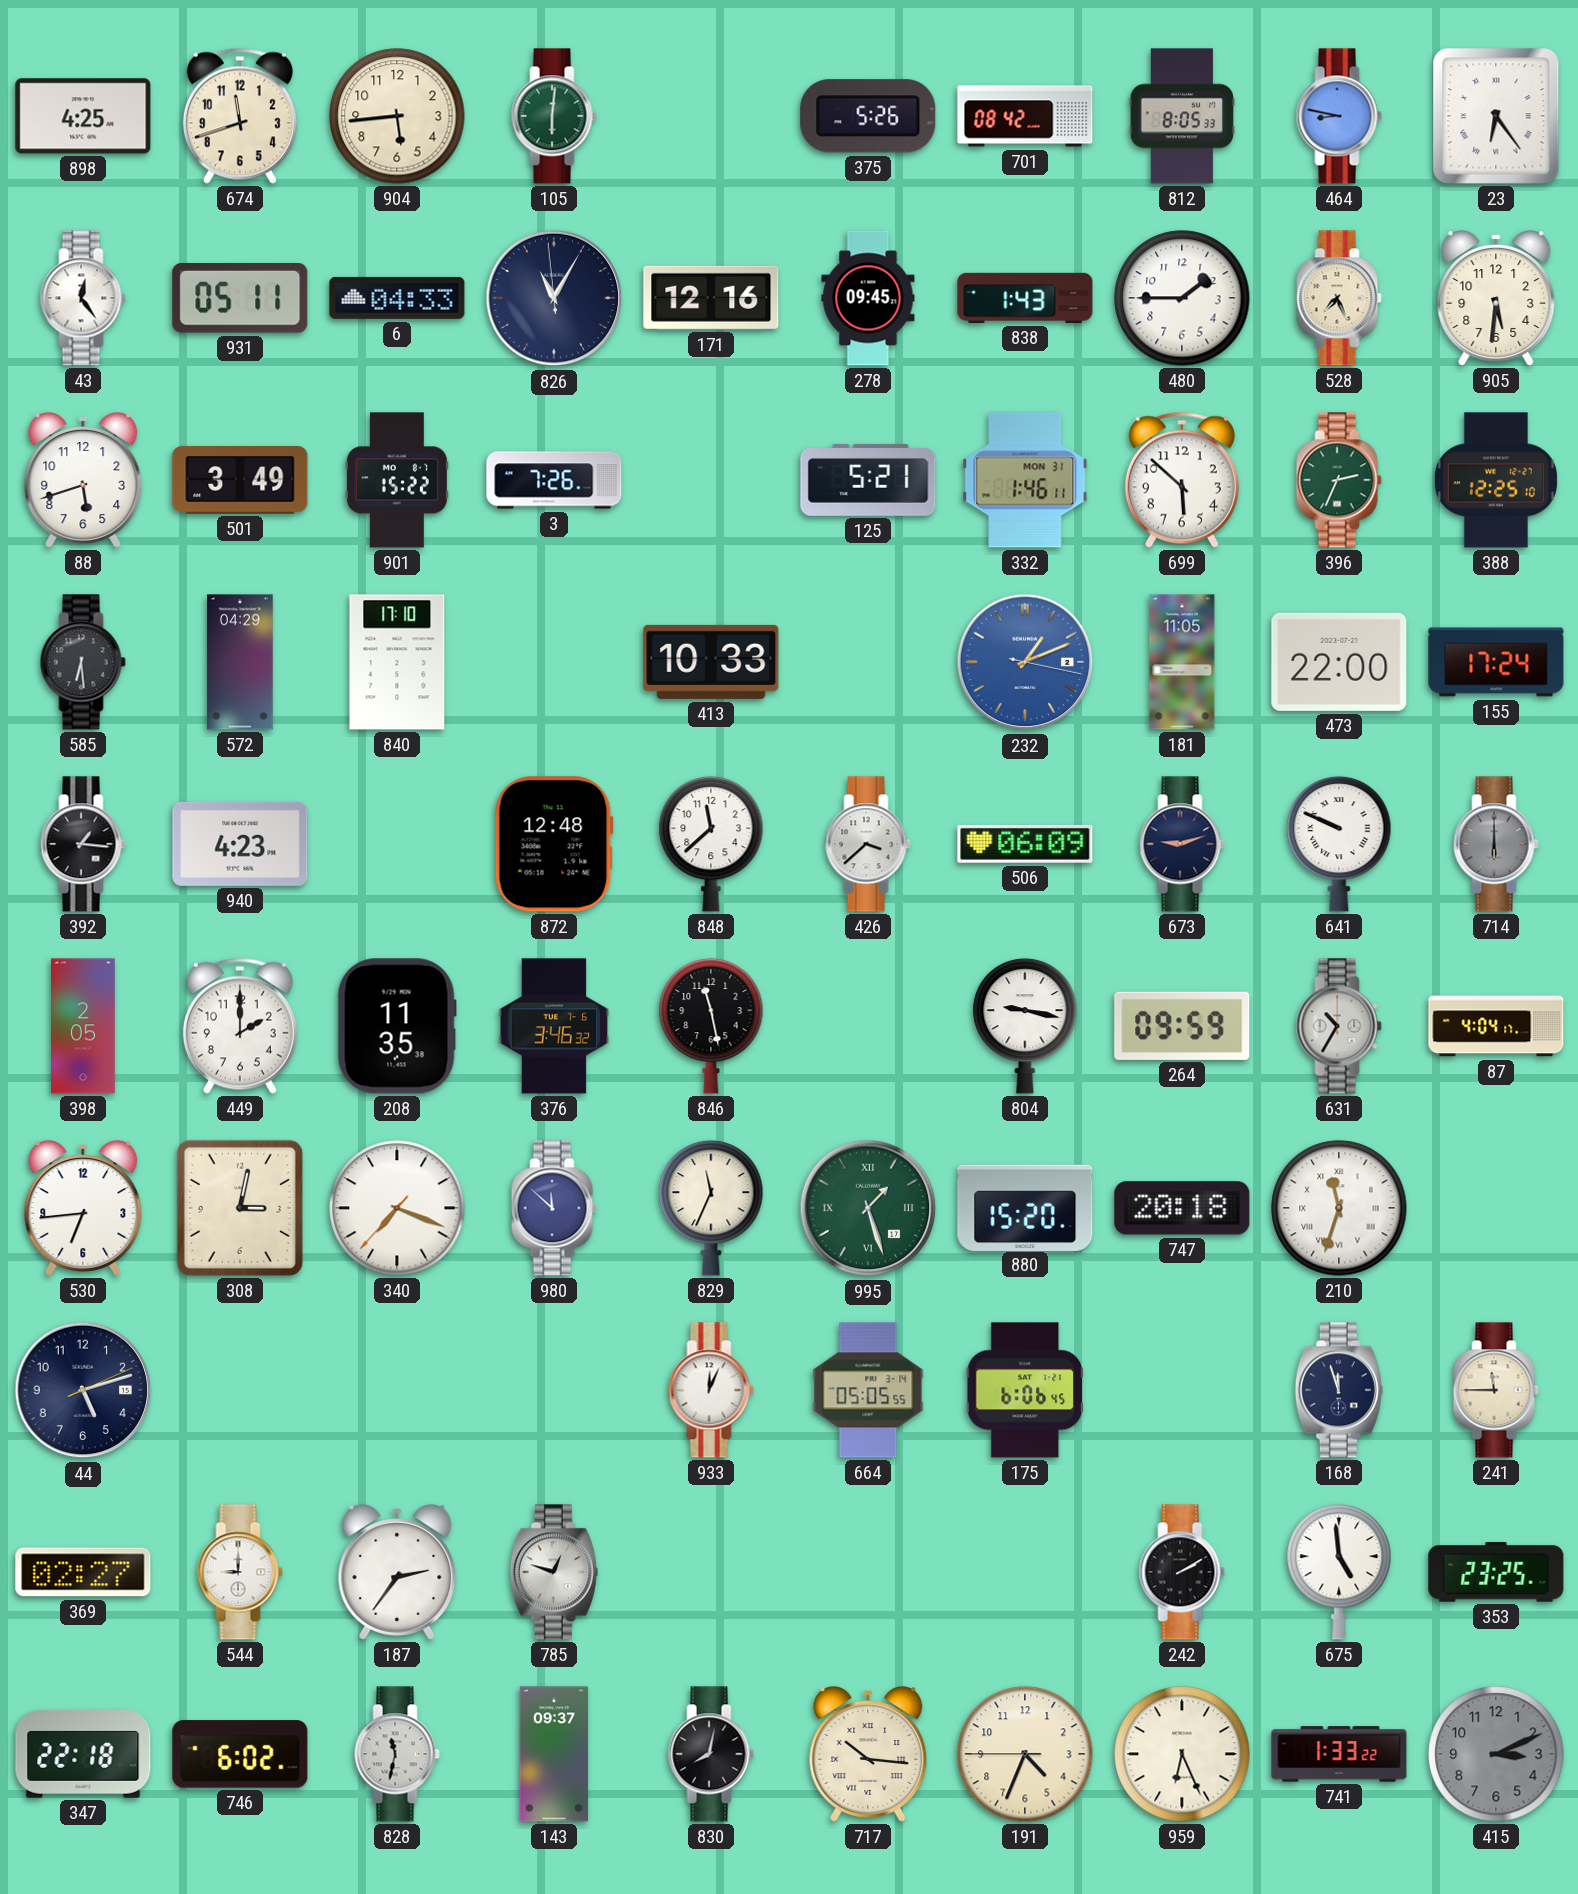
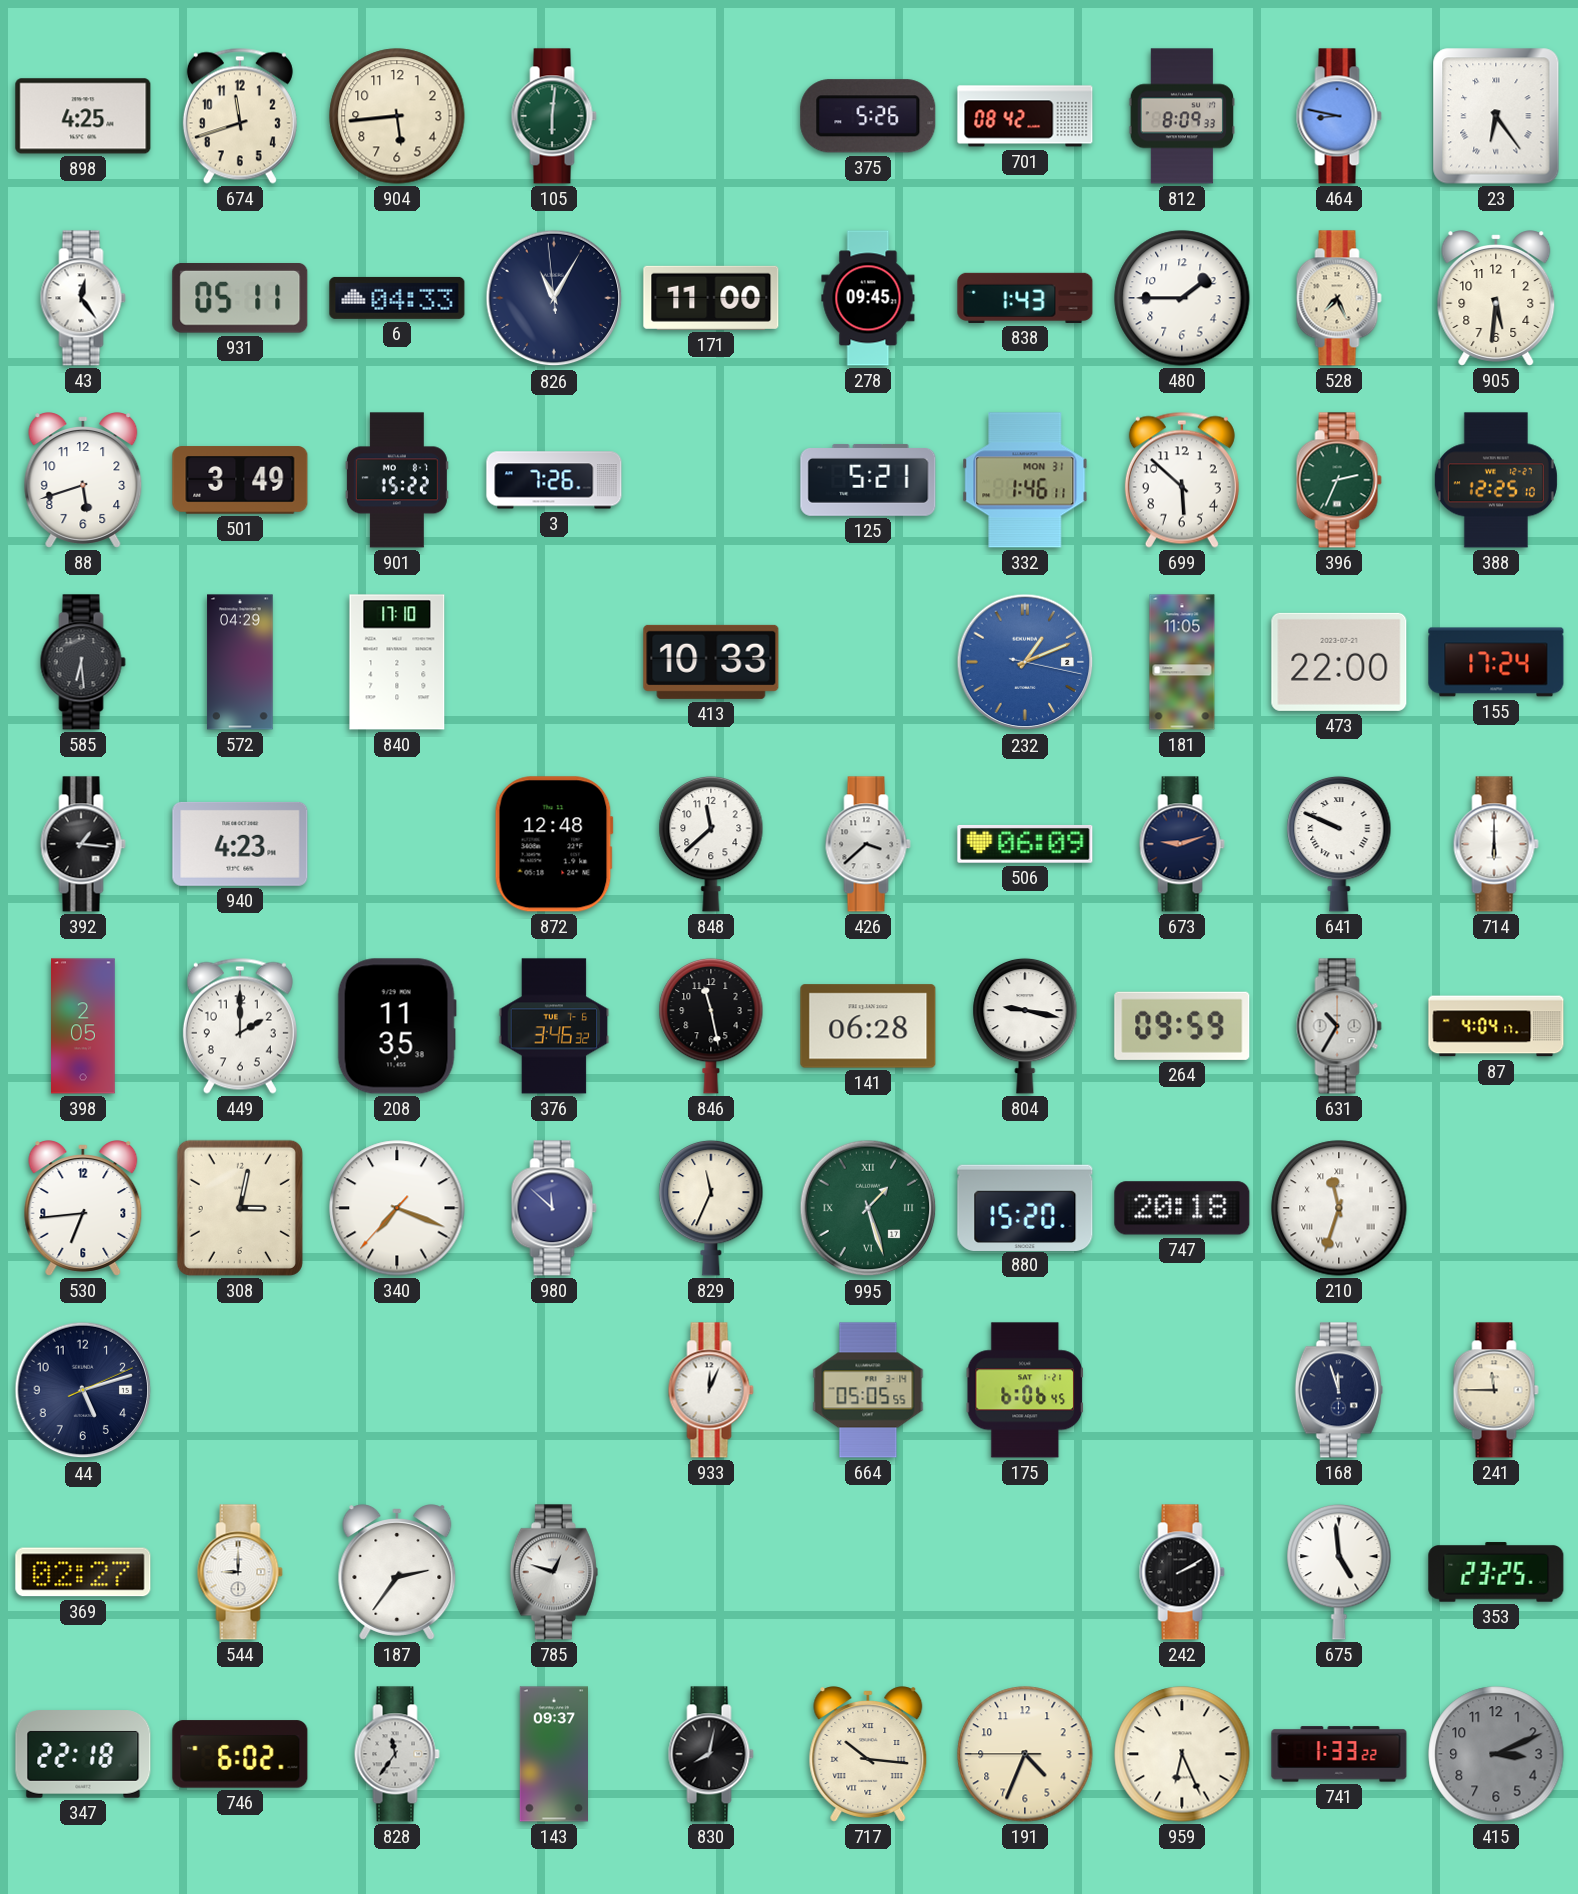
812: 8:05 -> 8:09 (1182, 116)
171: 12:16 -> 11:00 (711, 298)
714 dial: grey -> white (1496, 844)
141: none -> 06:28 (868, 1026)
828: 11:32 -> 11:36 (397, 1754)
